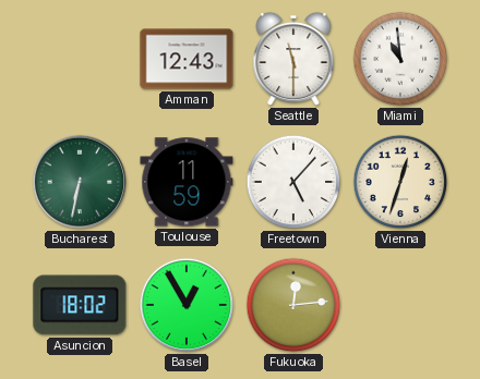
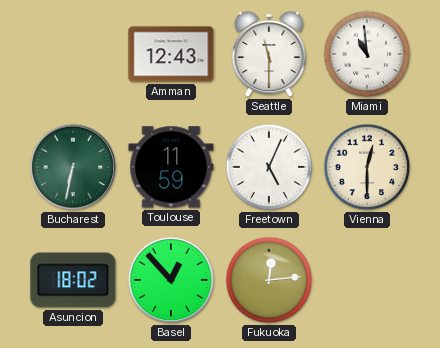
Freetown: 5:07 -> 5:04 (269, 167)
Vienna: 12:33 -> 12:30 (367, 167)
Basel: 12:55 -> 12:53 (171, 280)
